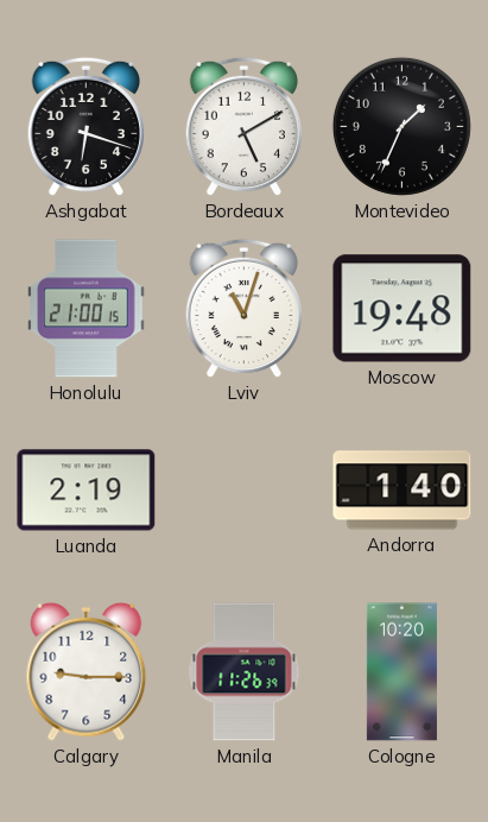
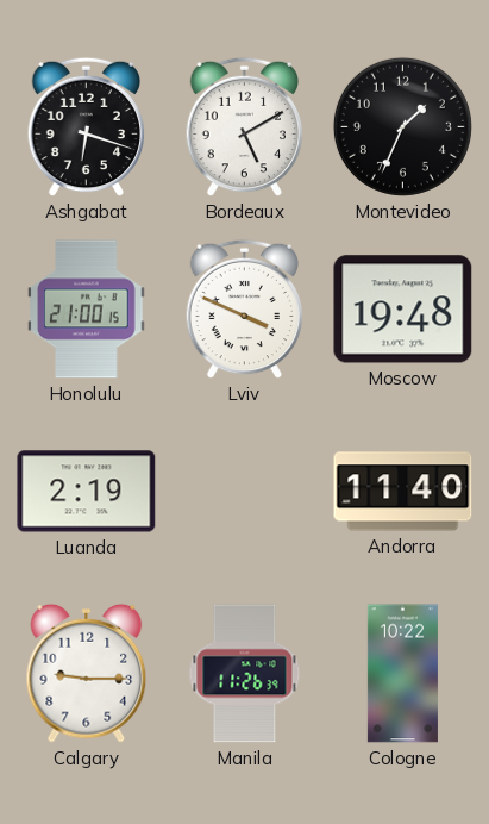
Lviv: 11:03 -> 3:49 (245, 310)
Andorra: 1:40 -> 11:40 (403, 492)
Cologne: 10:20 -> 10:22 (402, 674)
